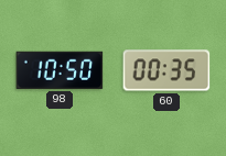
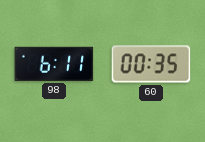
98: 10:50 -> 6:11 (54, 64)
